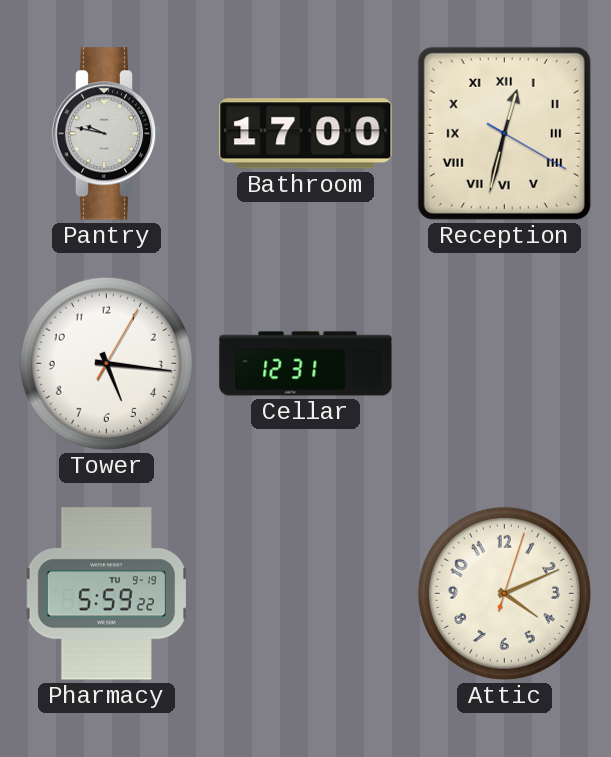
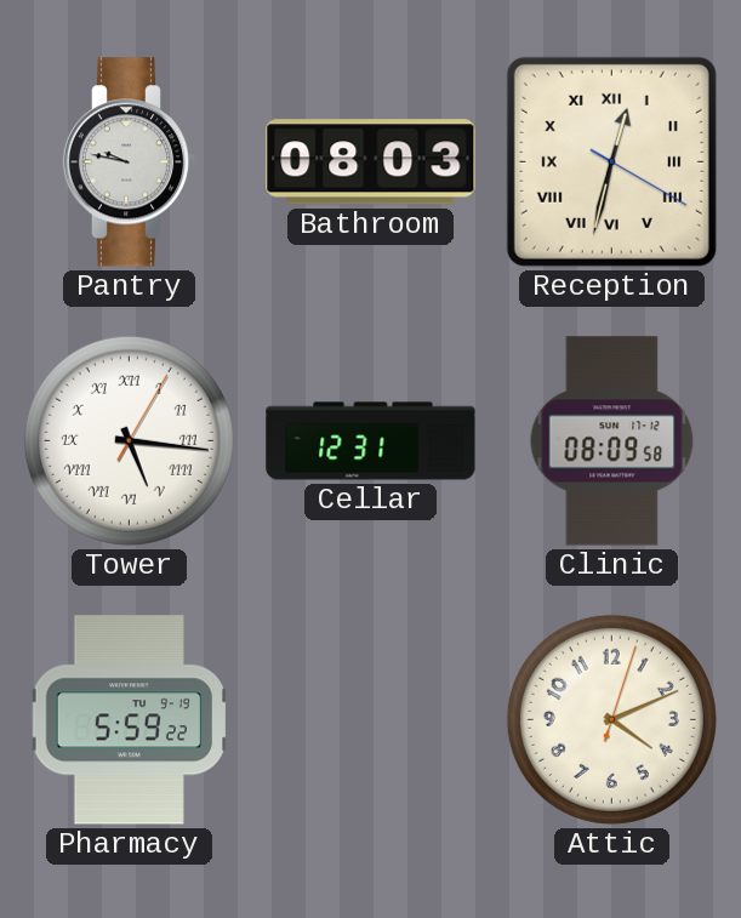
Bathroom: 17:00 -> 08:03 (371, 162)
Tower numerals: Arabic -> Roman (129, 440)
Clinic: none -> 08:09 (612, 441)
